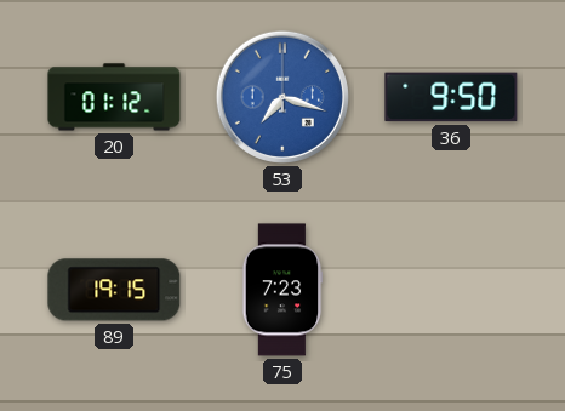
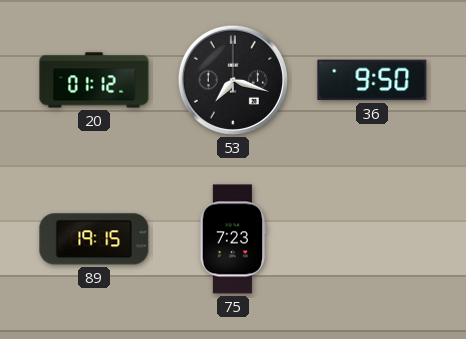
53 dial: blue -> black (233, 80)
